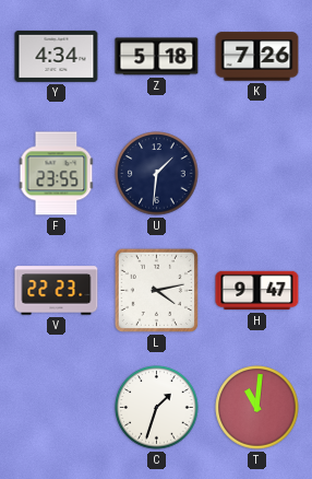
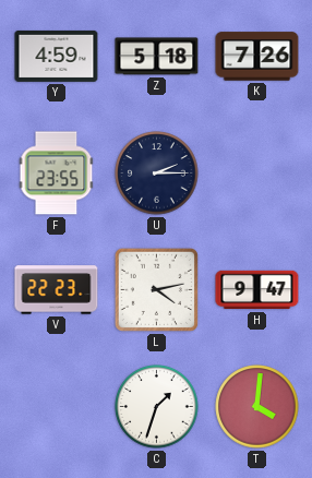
Y: 4:34 -> 4:59 (57, 56)
U: 1:31 -> 2:15 (157, 174)
T: 11:01 -> 4:01 (257, 407)
